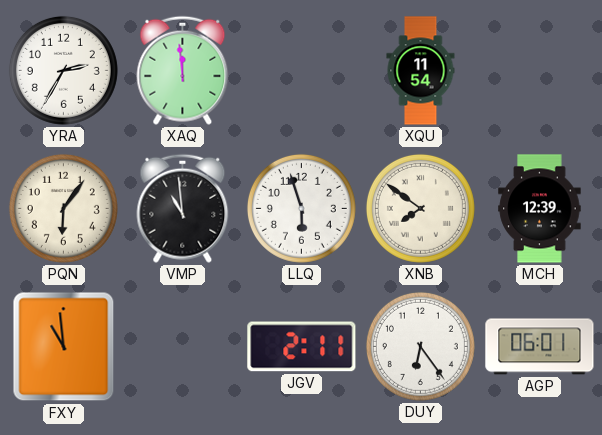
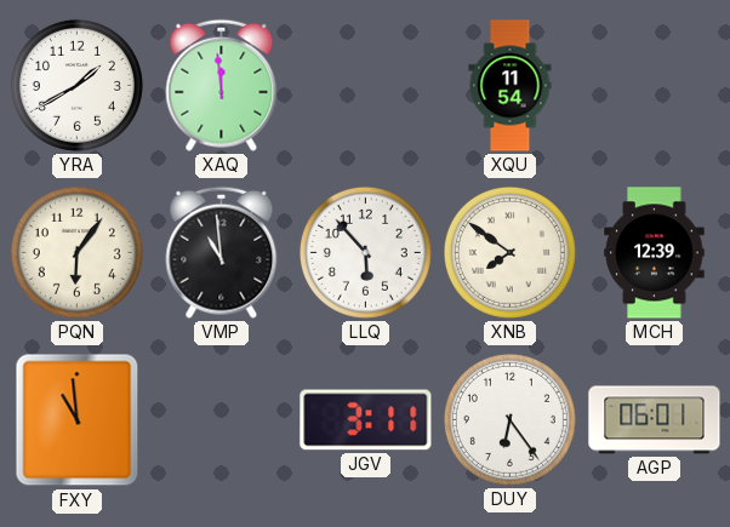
YRA: 2:35 -> 1:40 (76, 85)
LLQ: 5:57 -> 5:53 (365, 252)
JGV: 2:11 -> 3:11 (366, 420)
